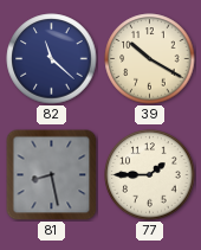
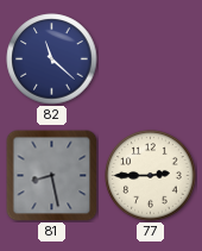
39: 10:20 -> none (150, 59)
77: 1:45 -> 2:45 (151, 176)
